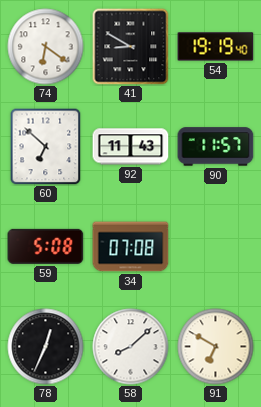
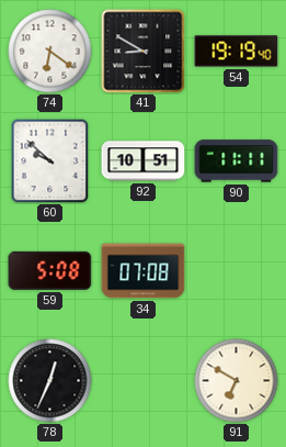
60: 6:52 -> 9:52 (50, 160)
92: 11:43 -> 10:51 (144, 161)
90: 11:57 -> 11:11 (237, 161)
58: 8:08 -> none (131, 347)
